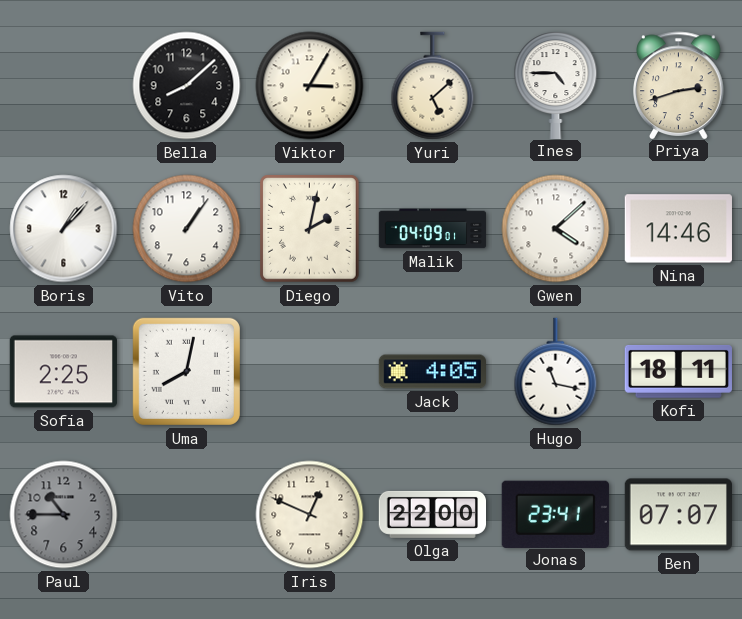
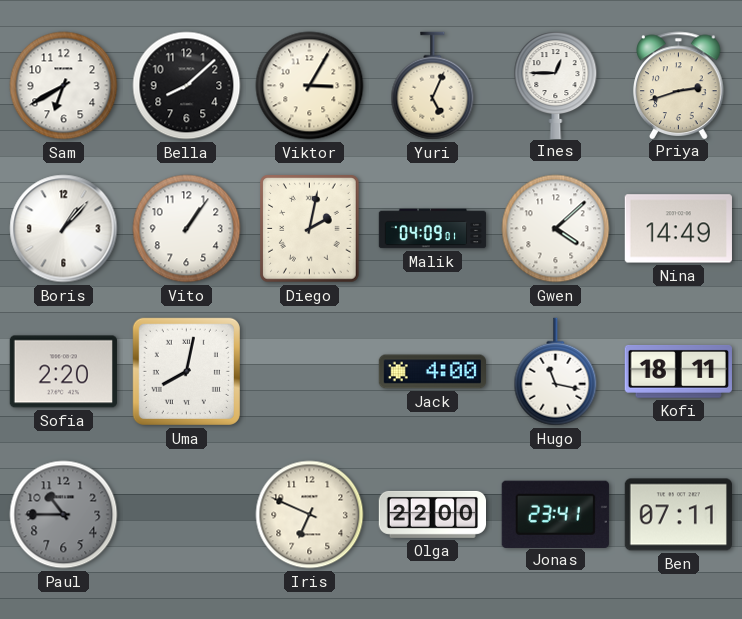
Sam: none -> 6:40 (64, 86)
Yuri: 5:08 -> 5:04 (433, 86)
Ines: 4:45 -> 12:45 (556, 85)
Nina: 14:46 -> 14:49 (678, 229)
Sofia: 2:25 -> 2:20 (63, 372)
Jack: 4:05 -> 4:00 (432, 372)
Iris: 12:49 -> 6:49 (310, 515)
Ben: 07:07 -> 07:11 (678, 515)
